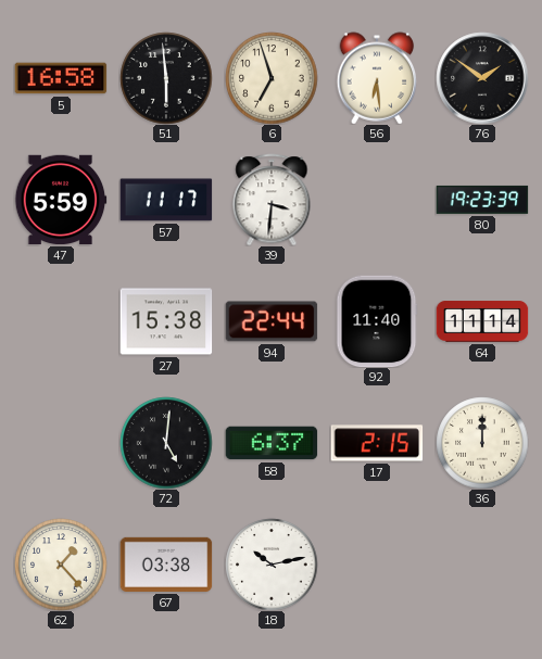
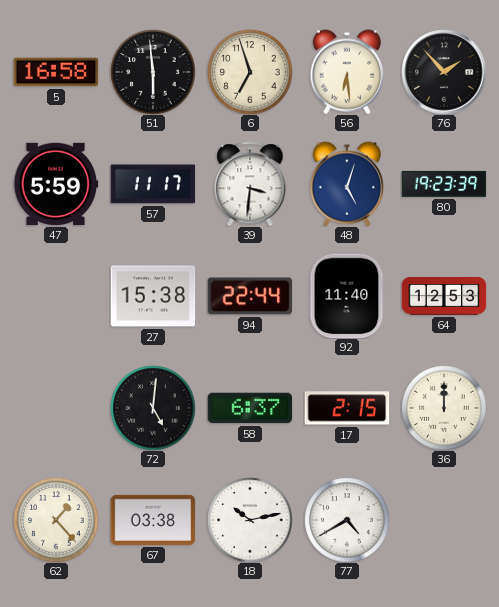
76: 1:51 -> 1:53 (444, 72)
48: none -> 5:03 (347, 184)
64: 11:14 -> 12:53 (444, 296)
77: none -> 4:40 (347, 520)
